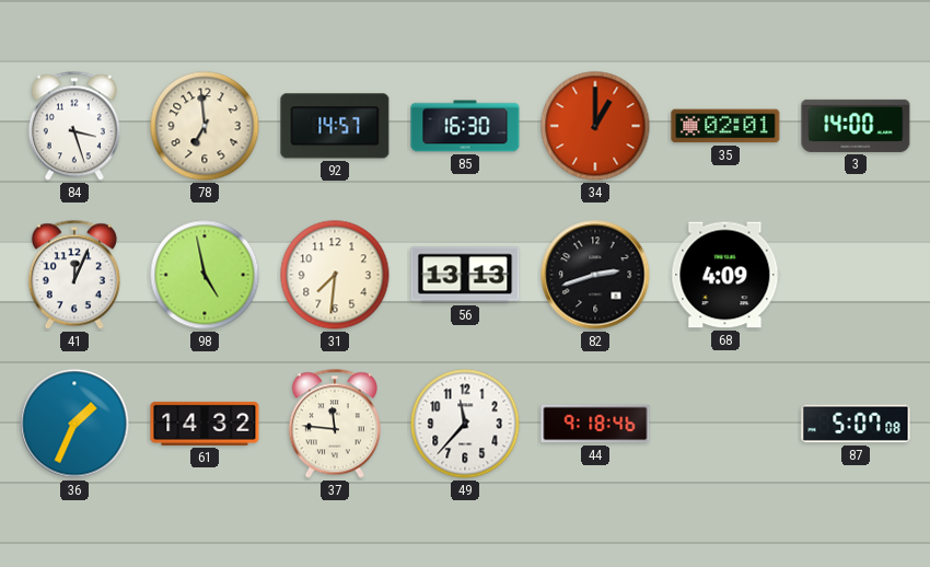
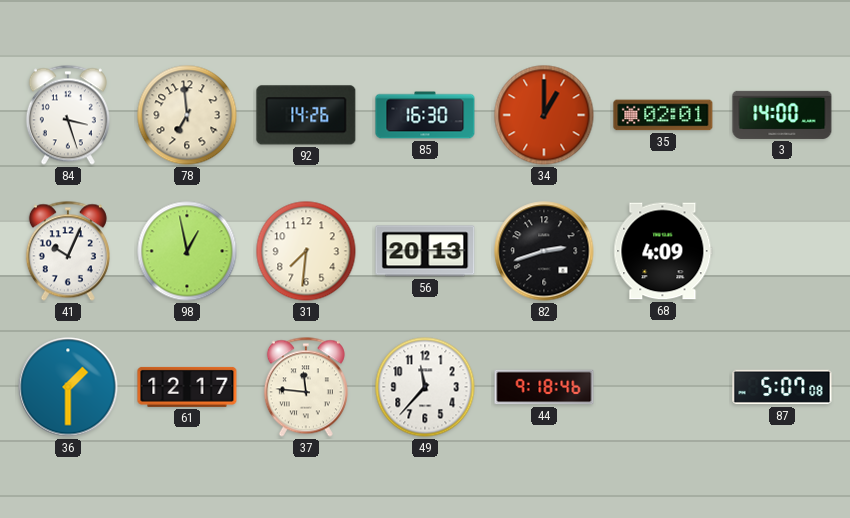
92: 14:57 -> 14:26 (306, 115)
41: 12:04 -> 10:04 (68, 251)
98: 4:58 -> 12:58 (187, 251)
56: 13:13 -> 20:13 (425, 251)
36: 1:34 -> 1:30 (68, 387)
61: 14:32 -> 12:17 (187, 387)
